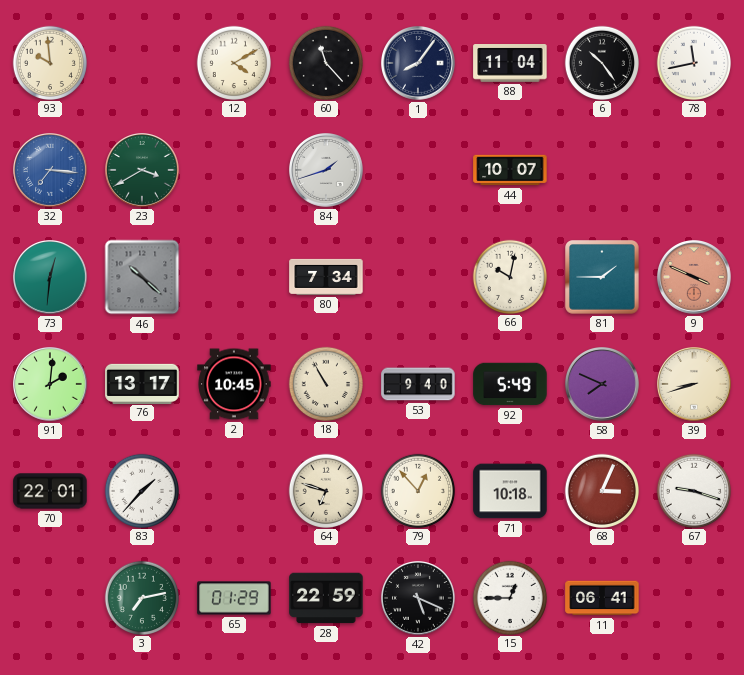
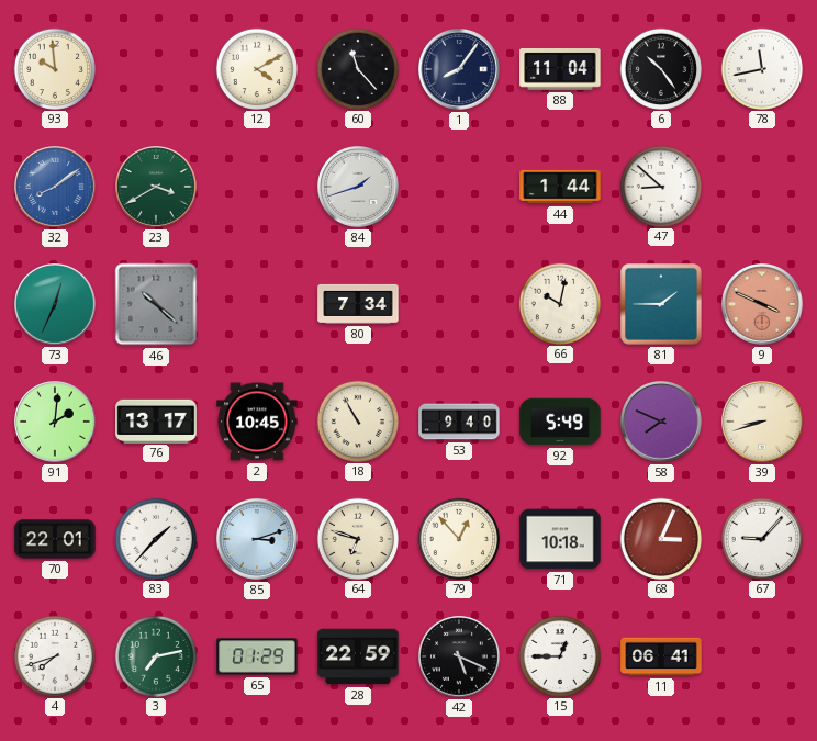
32: 7:16 -> 8:09 (56, 188)
44: 10:07 -> 1:44 (560, 187)
47: none -> 8:52 (660, 186)
73: 12:31 -> 12:34 (56, 305)
85: none -> 3:12 (258, 540)
67: 9:18 -> 9:07 (761, 538)
4: none -> 7:42 (54, 655)
